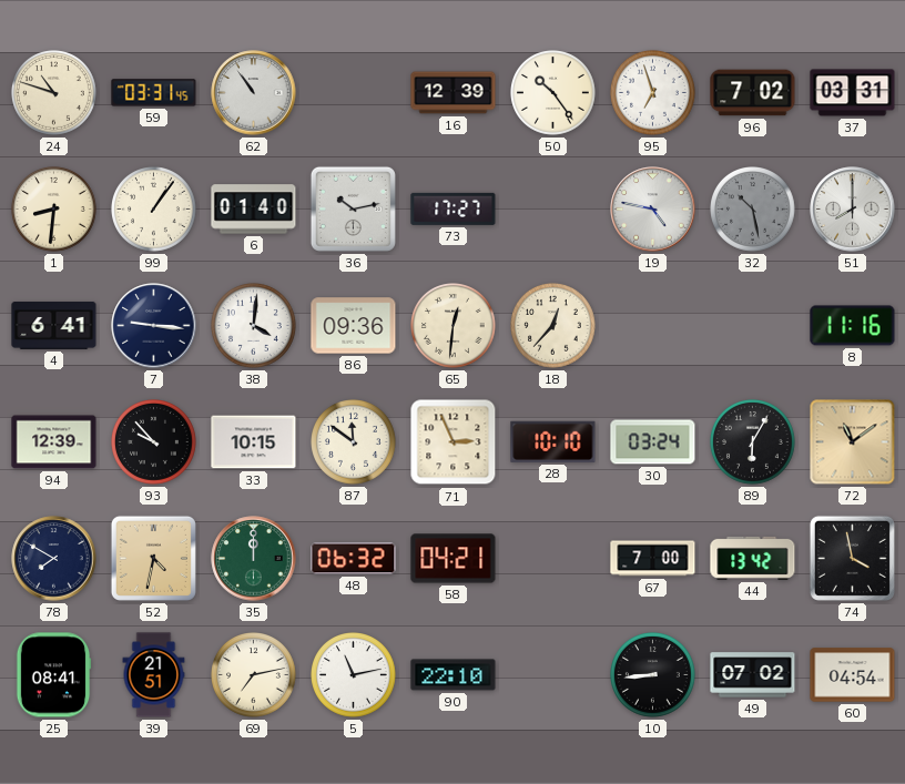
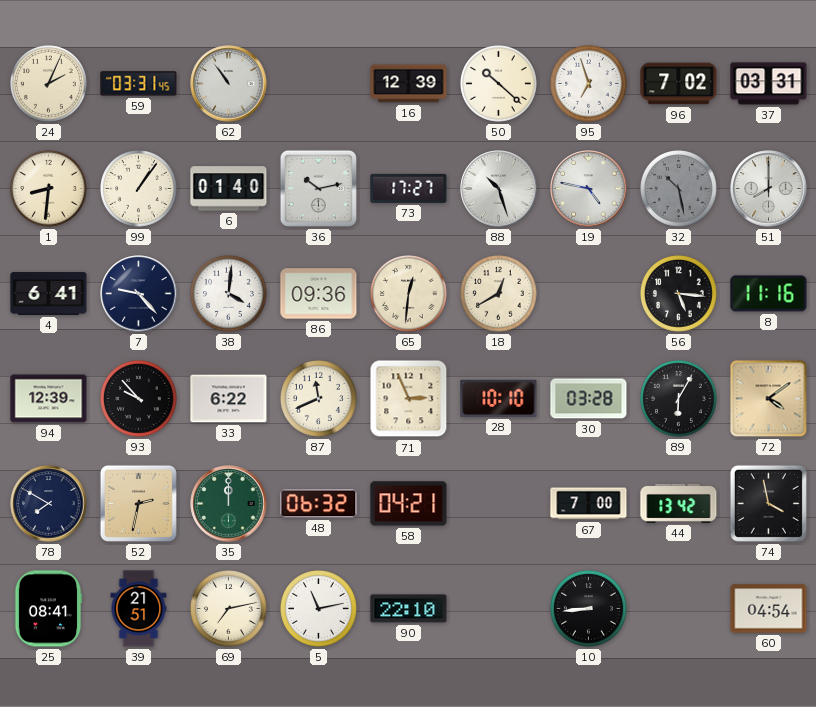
24: 10:48 -> 2:04 (49, 84)
50: 10:24 -> 10:22 (499, 84)
88: none -> 10:27 (499, 189)
7: 9:16 -> 9:23 (139, 294)
18: 12:37 -> 12:40 (499, 294)
56: none -> 5:16 (679, 294)
33: 10:15 -> 6:22 (229, 399)
87: 11:51 -> 11:41 (319, 399)
30: 03:24 -> 03:28 (589, 399)
72: 11:09 -> 4:09 (769, 399)
52: 4:32 -> 2:32 (138, 503)
49: 07:02 -> none (753, 675)
